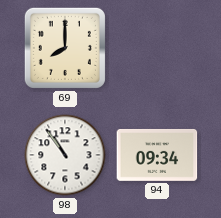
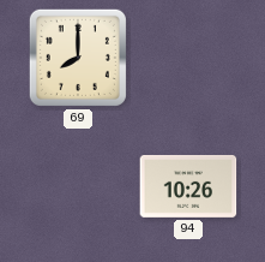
98: 10:54 -> none (65, 155)
94: 09:34 -> 10:26 (188, 186)
